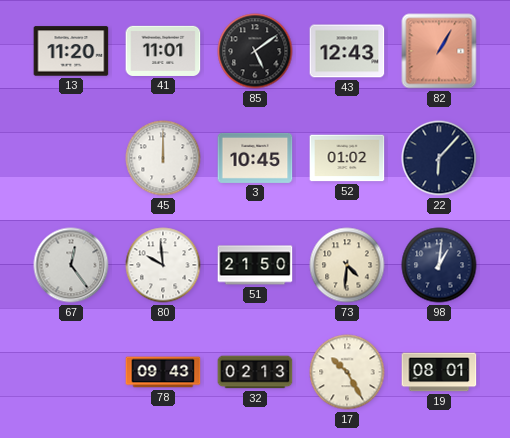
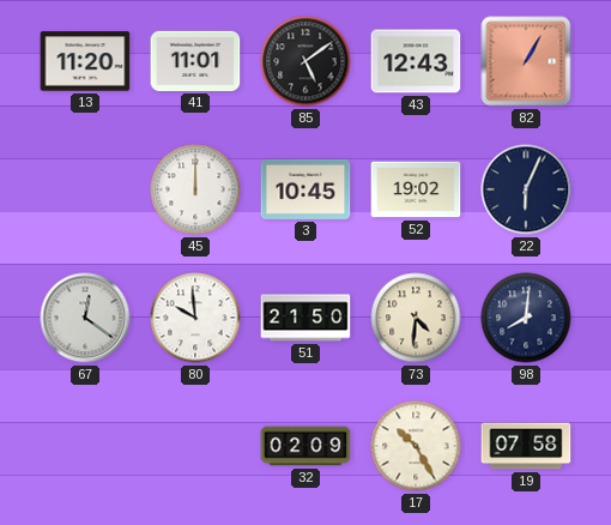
52: 01:02 -> 19:02 (416, 189)
22: 6:07 -> 6:04 (526, 189)
67: 12:24 -> 12:21 (85, 318)
98: 1:01 -> 8:01 (526, 318)
78: 09:43 -> none (163, 372)
32: 02:13 -> 02:09 (305, 446)
19: 08:01 -> 07:58 (526, 446)
